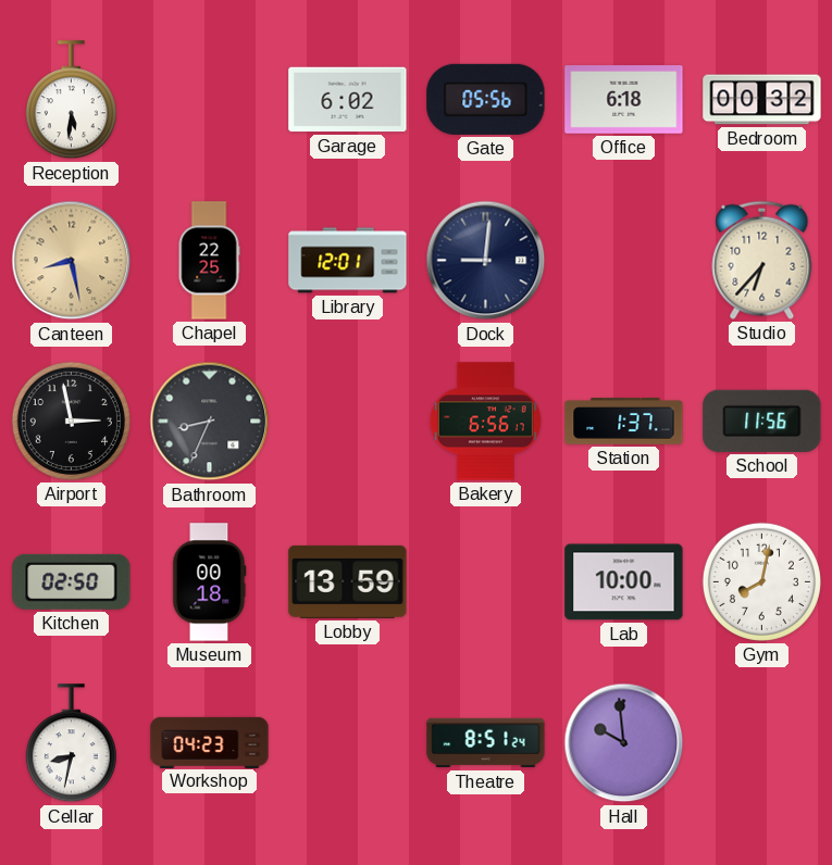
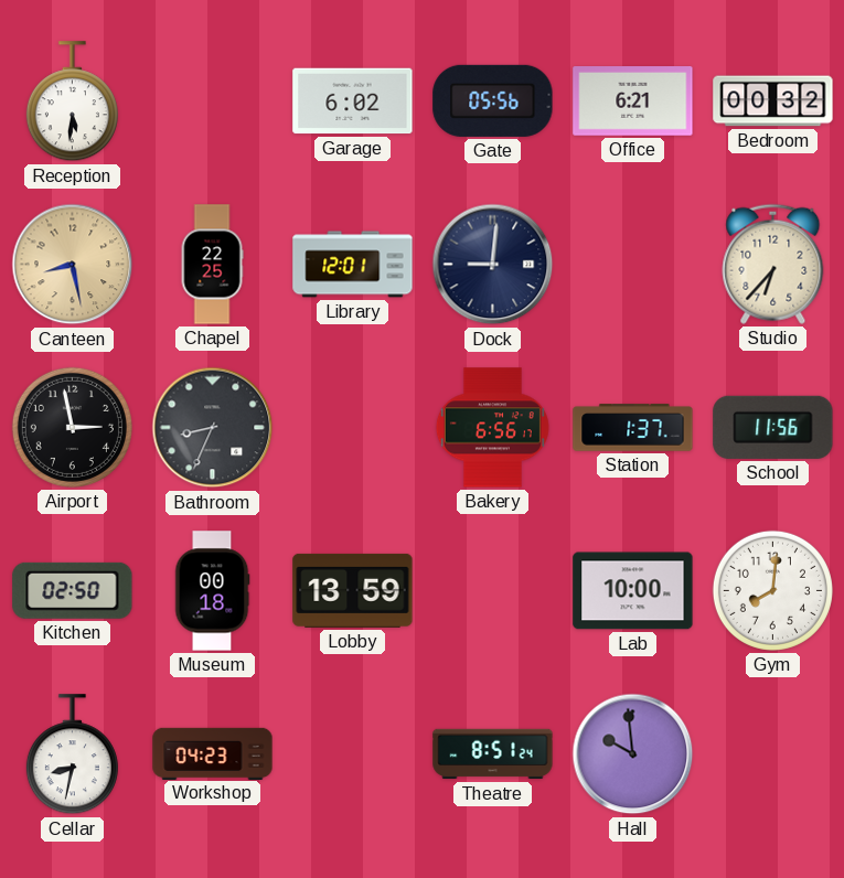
Office: 6:18 -> 6:21 (633, 101)
Gym: 8:02 -> 8:01 (772, 590)
